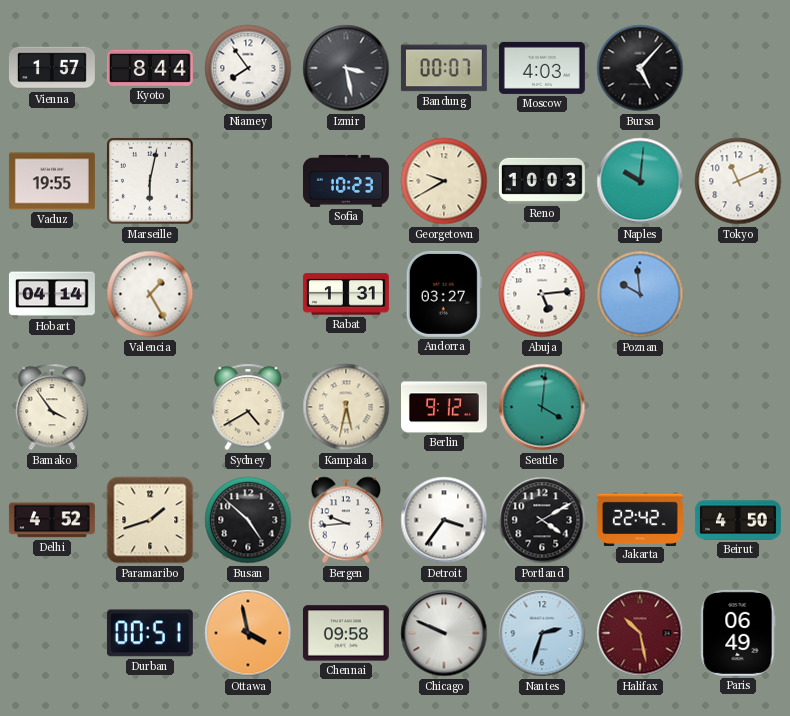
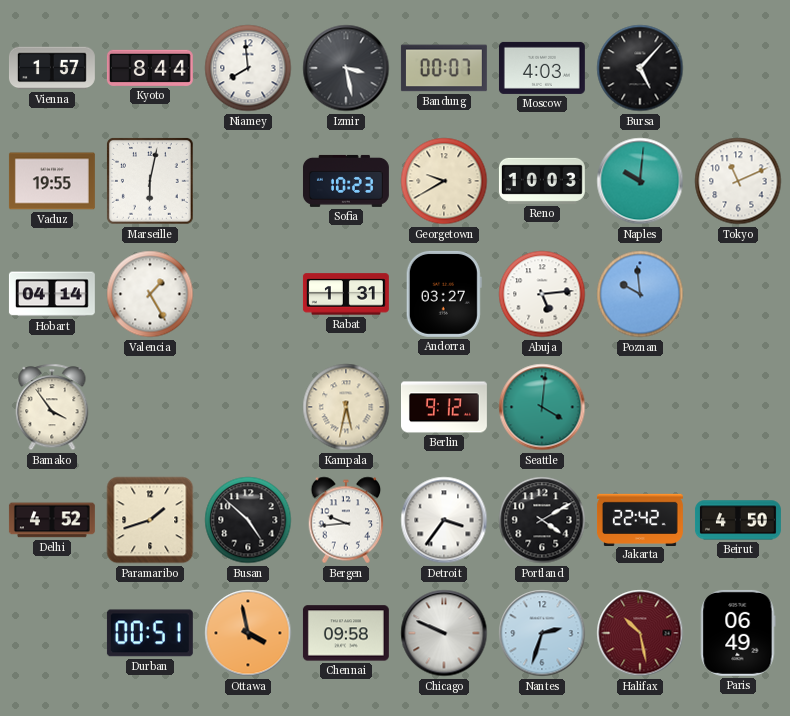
Niamey: 7:54 -> 7:59 (248, 68)
Sydney: 4:40 -> none (248, 407)
